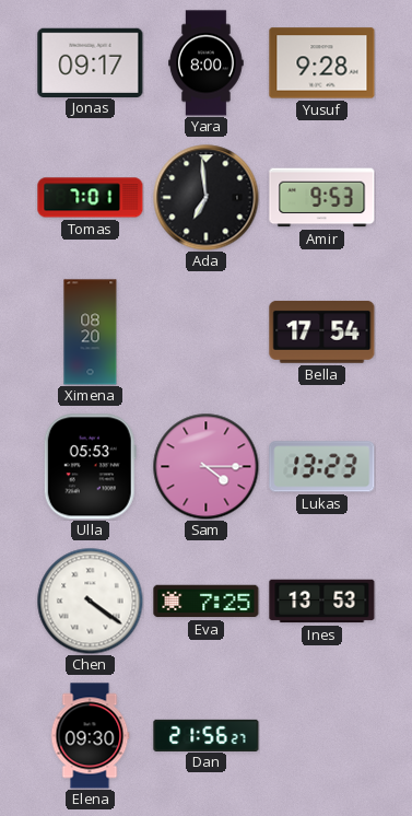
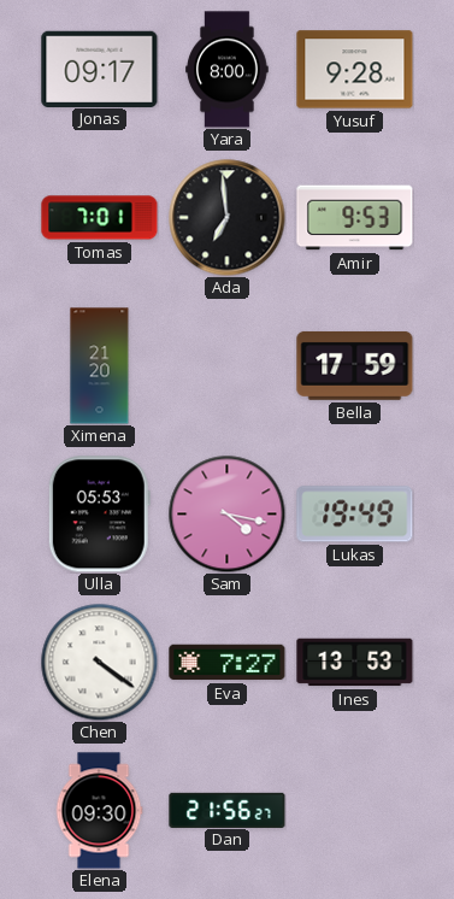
Ximena: 08:20 -> 21:20 (100, 366)
Bella: 17:54 -> 17:59 (355, 365)
Sam: 4:15 -> 4:17 (226, 513)
Lukas: 13:23 -> 19:49 (355, 515)
Eva: 7:25 -> 7:27 (228, 663)
